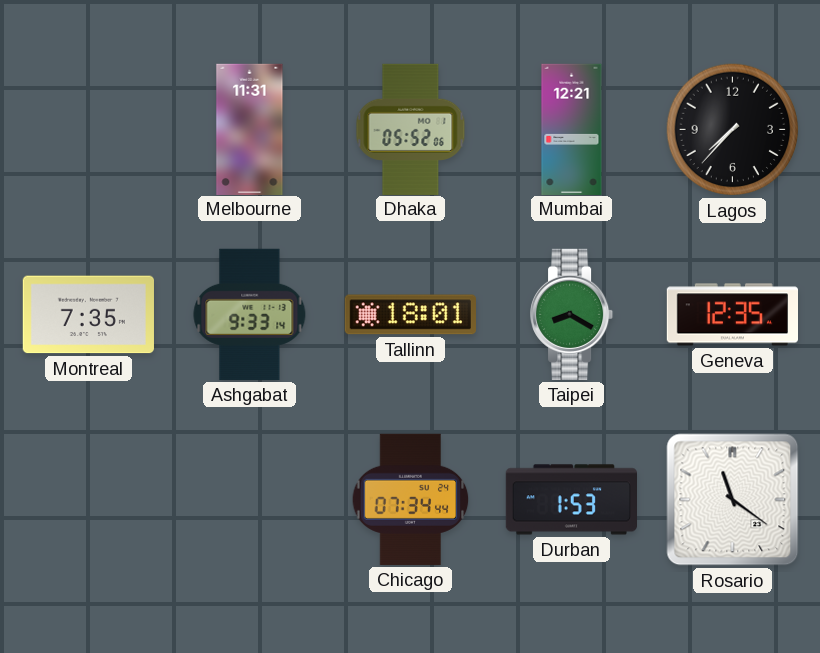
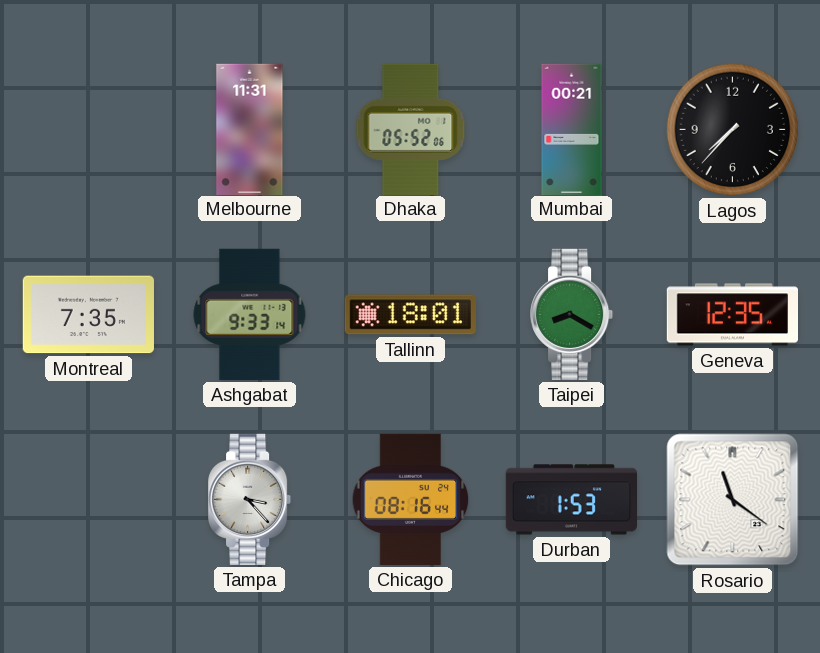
Mumbai: 12:21 -> 00:21 (572, 129)
Tampa: none -> 3:23 (251, 499)
Chicago: 07:34 -> 08:16 (411, 499)
